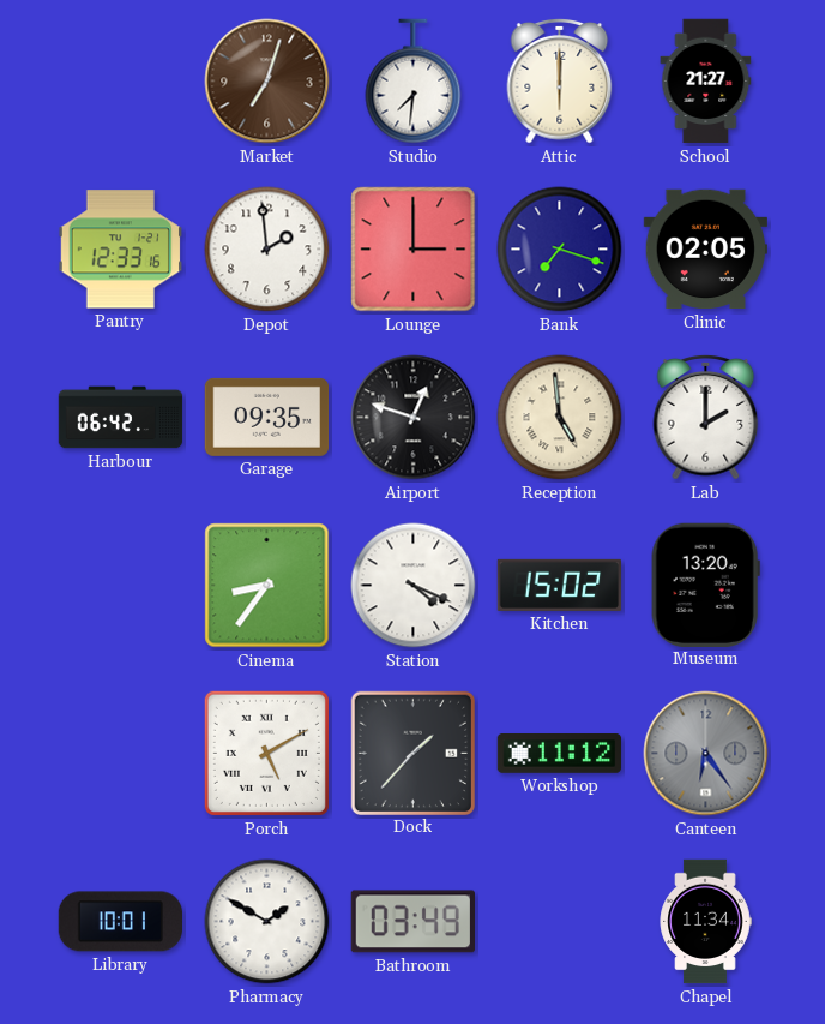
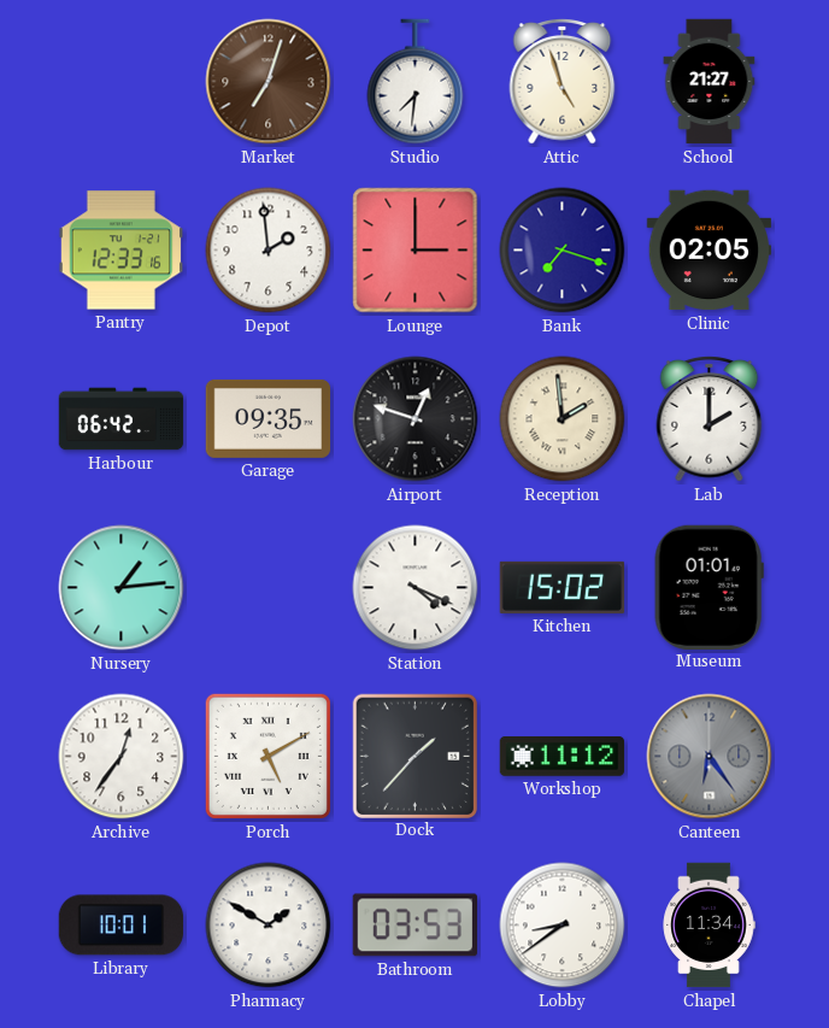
Attic: 6:00 -> 4:57 (563, 81)
Reception: 4:59 -> 1:59 (563, 419)
Nursery: none -> 1:14 (122, 588)
Cinema: 8:36 -> none (267, 586)
Museum: 13:20 -> 01:01 (709, 587)
Archive: none -> 12:36 (122, 757)
Bathroom: 03:49 -> 03:53 (414, 926)
Lobby: none -> 8:39 (563, 926)
